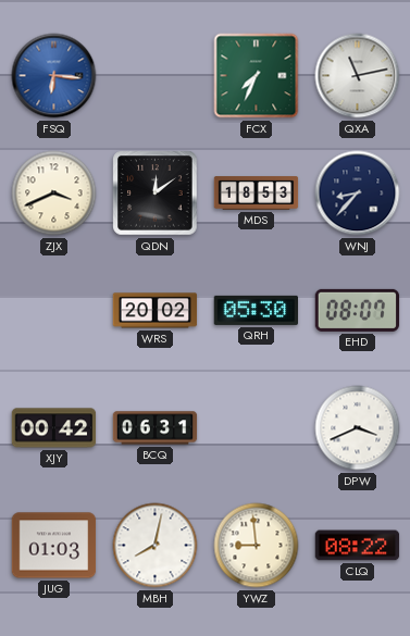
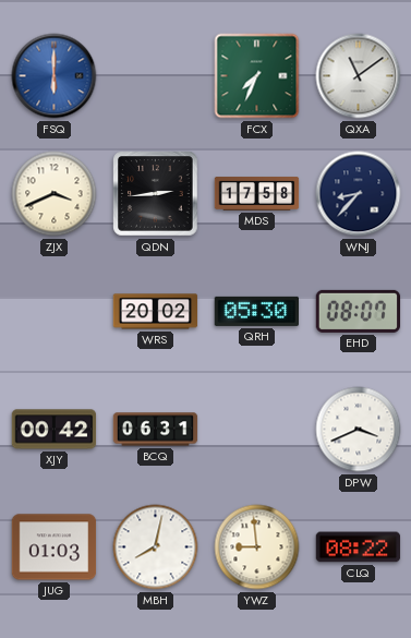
FSQ: 6:16 -> 6:00 (55, 76)
QXA: 11:13 -> 11:09 (359, 76)
QDN: 12:09 -> 2:44 (156, 194)
MDS: 18:53 -> 17:58 (257, 194)
